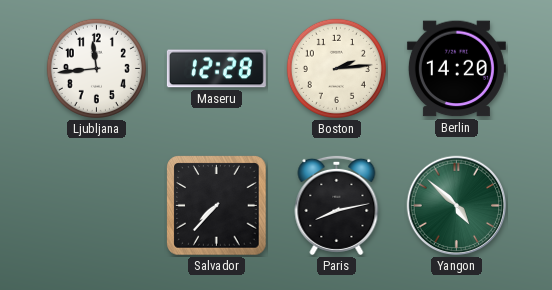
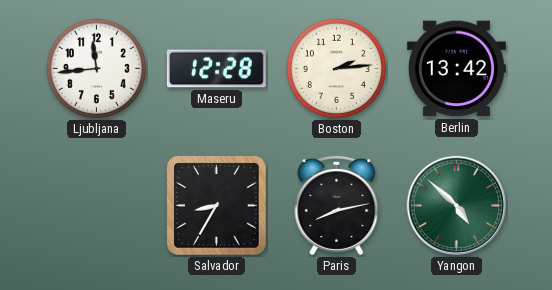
Berlin: 14:20 -> 13:42 (456, 69)
Salvador: 7:37 -> 8:35 (217, 206)
